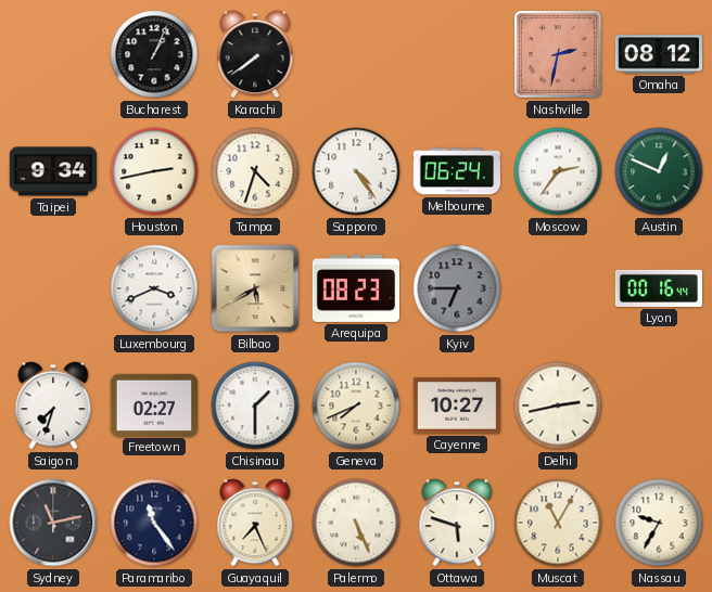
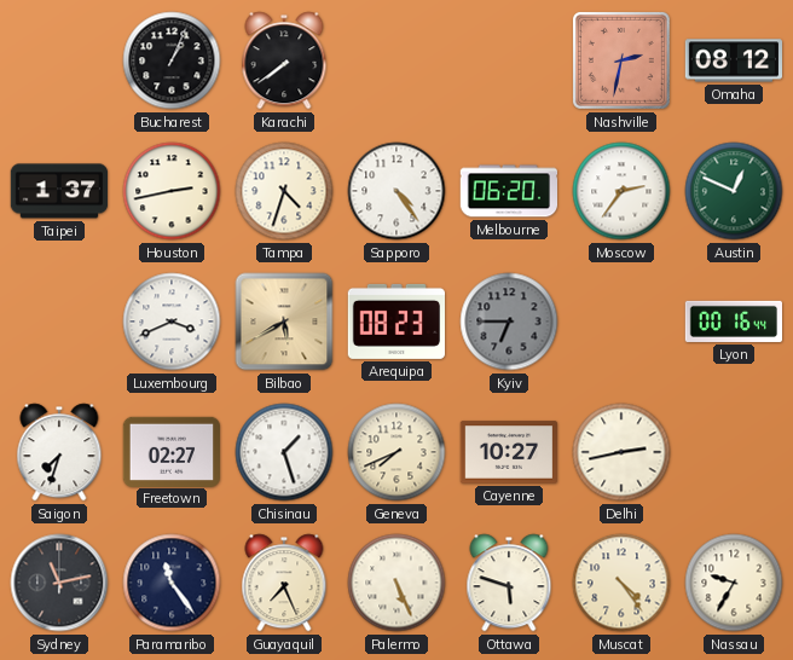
Taipei: 9:34 -> 1:37 (59, 191)
Melbourne: 06:24 -> 06:20 (508, 191)
Chisinau: 1:30 -> 1:27 (284, 452)
Muscat: 11:05 -> 4:24 (621, 583)
